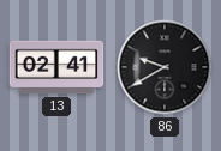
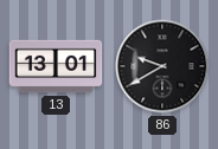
13: 02:41 -> 13:01 (56, 66)
